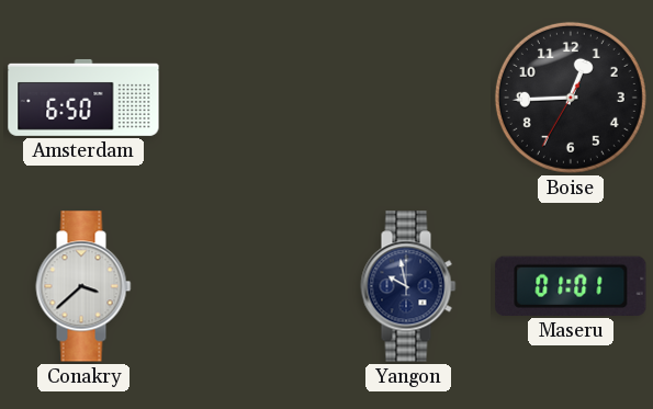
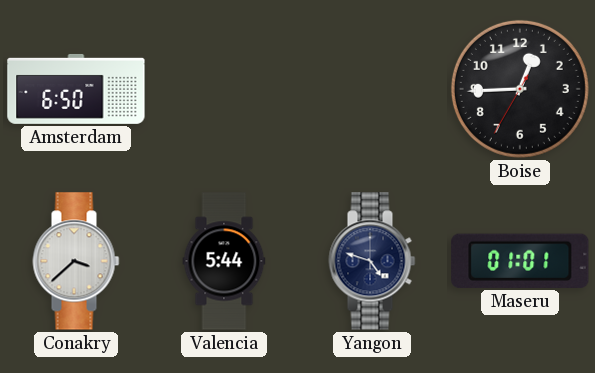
Valencia: none -> 5:44 (224, 261)
Yangon: 9:58 -> 4:48 (372, 261)
